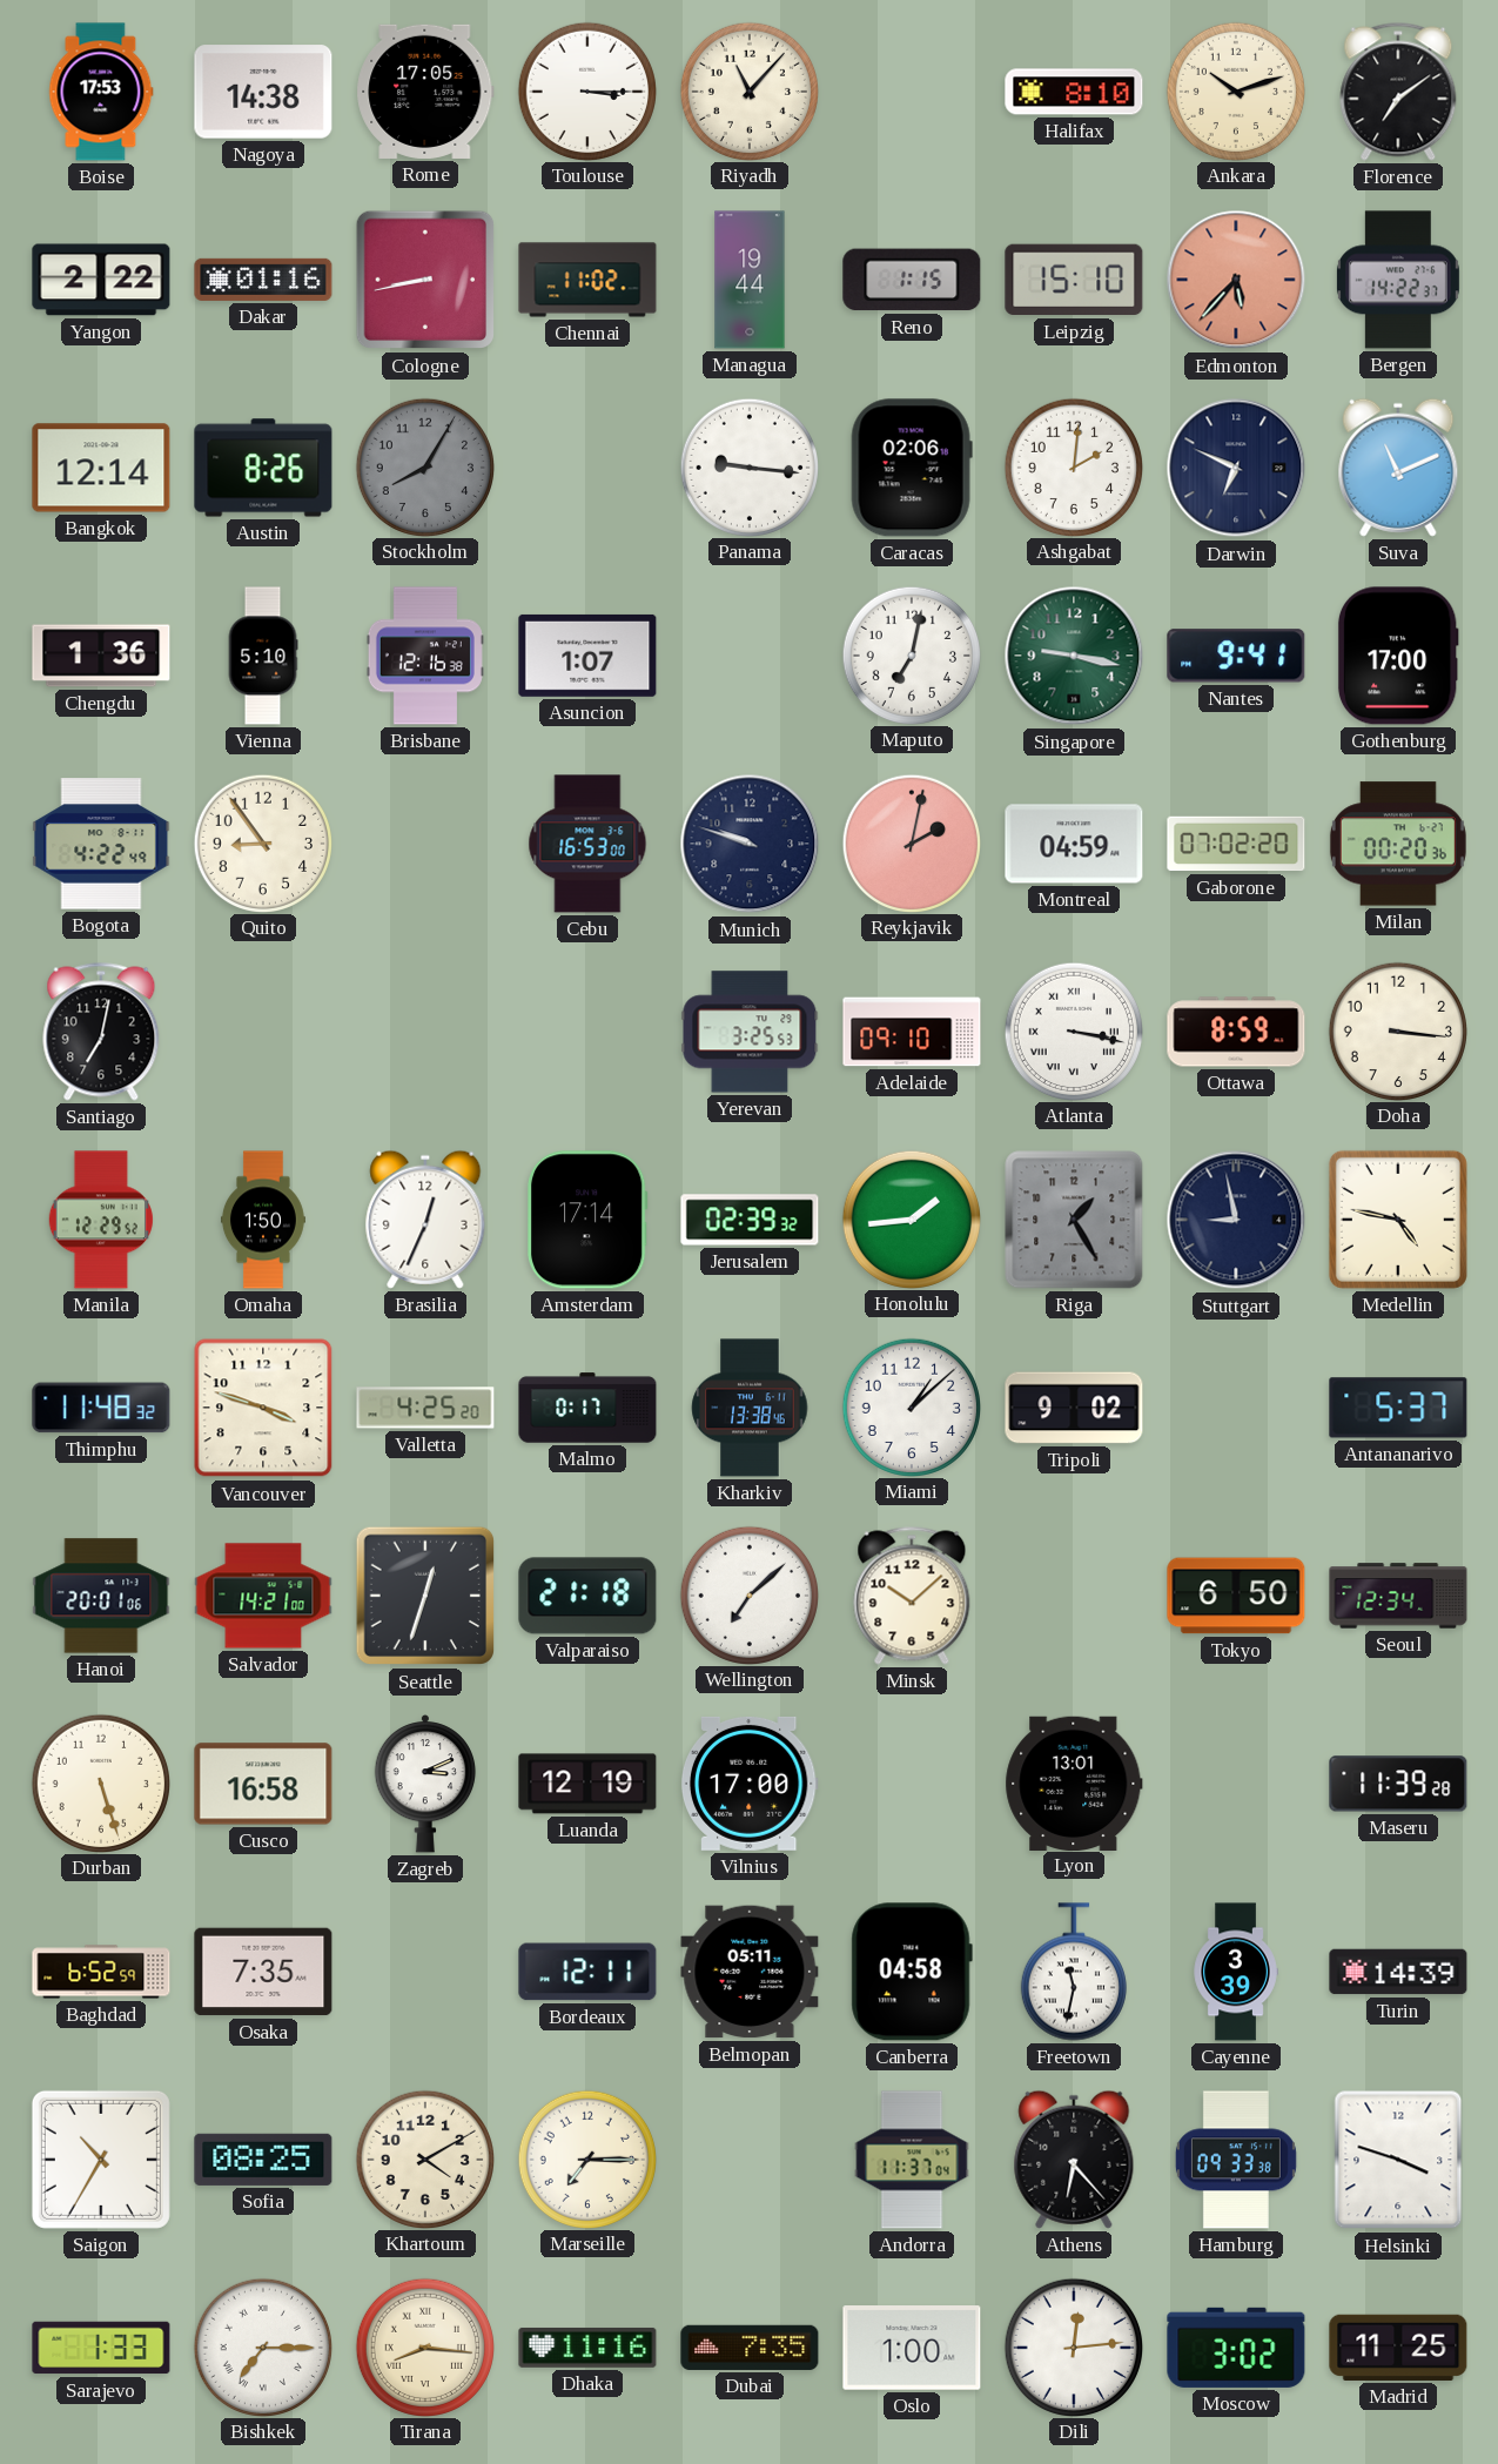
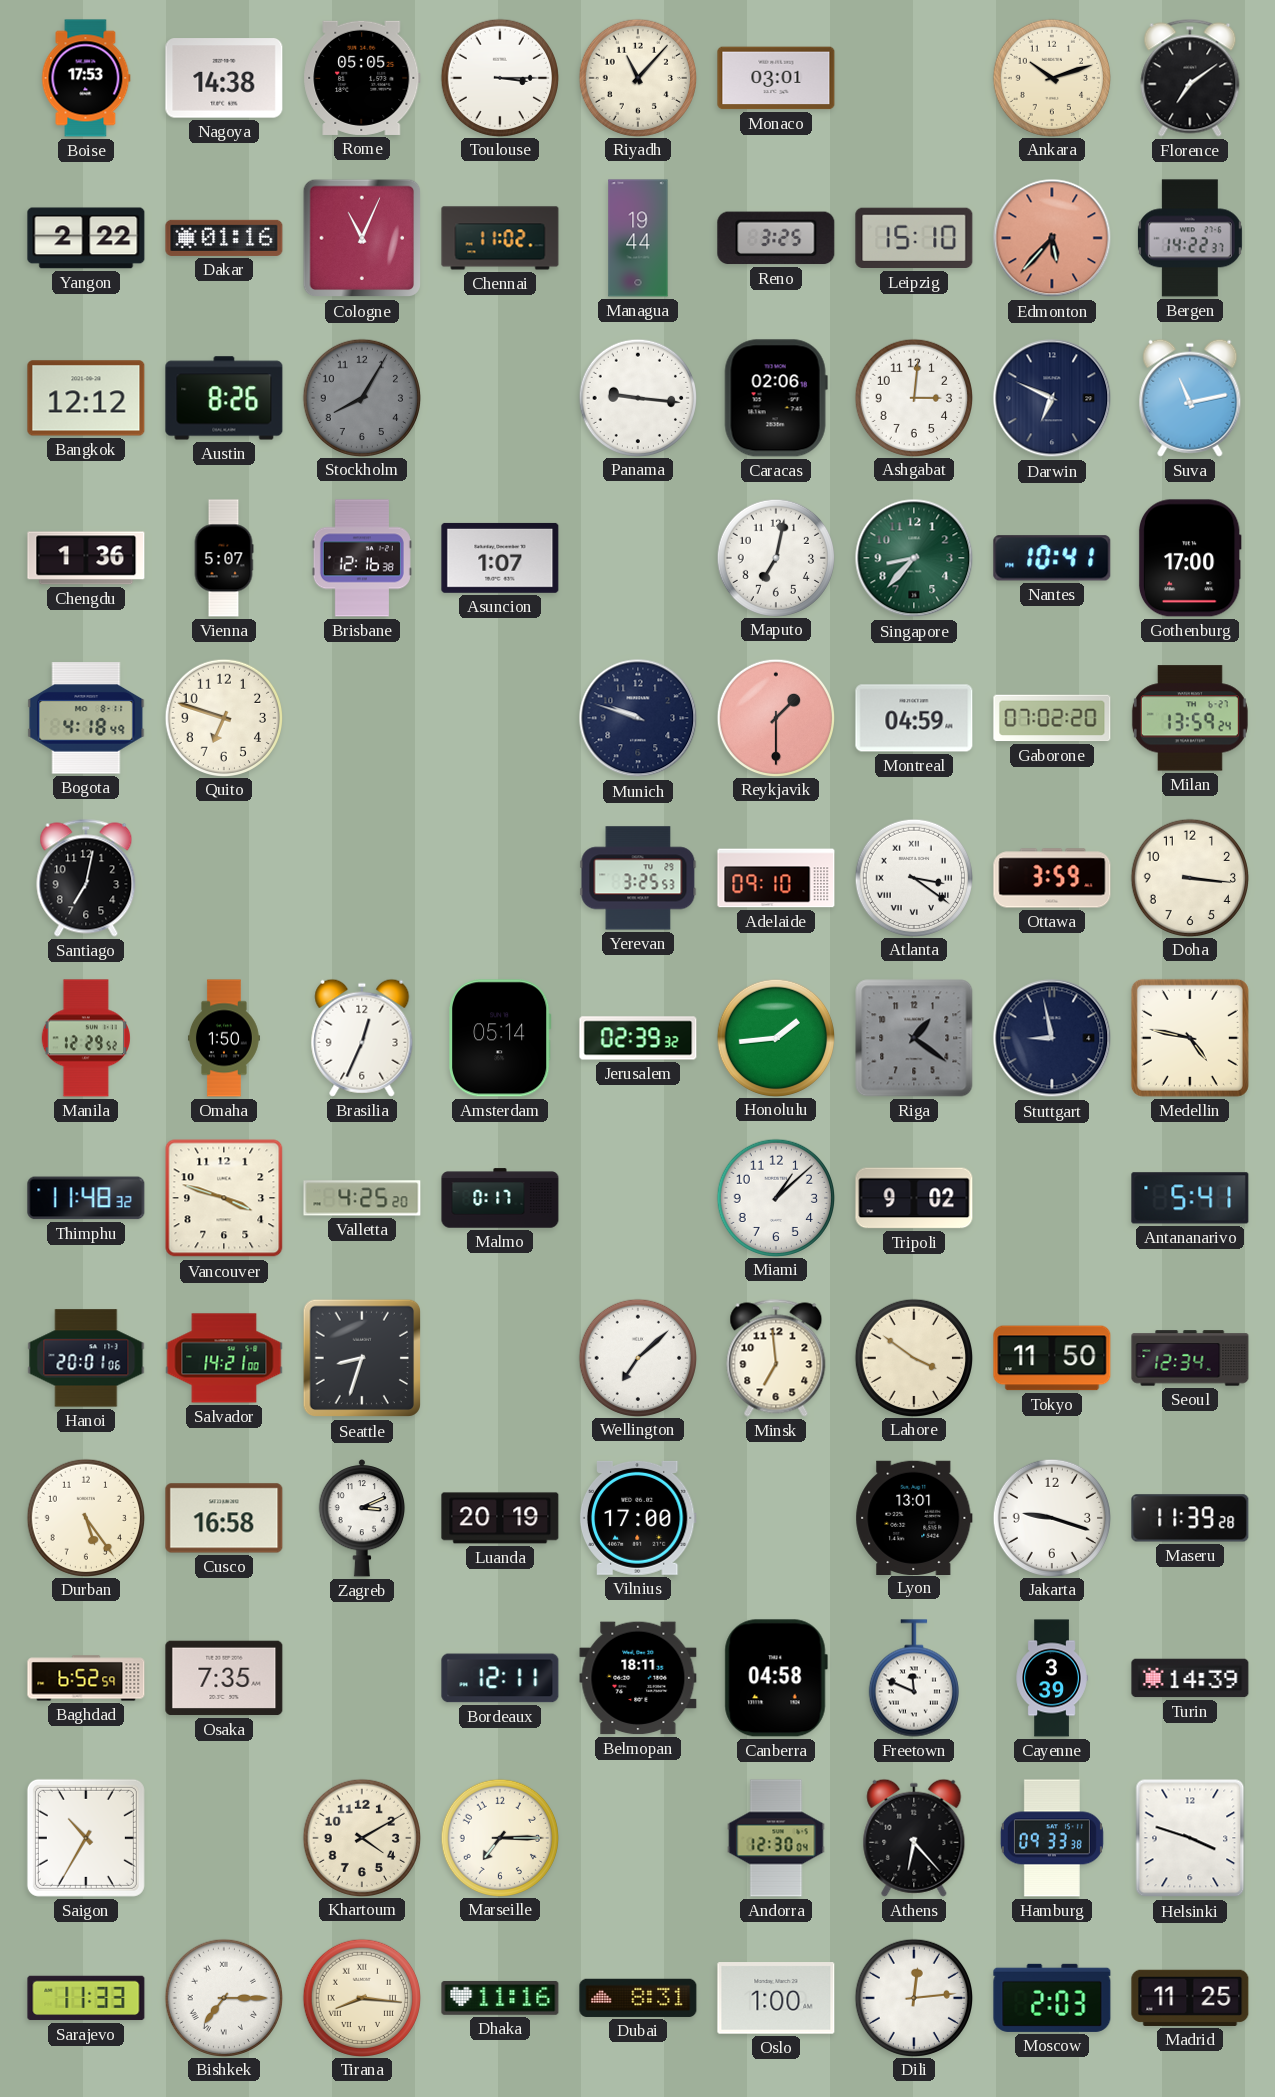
Rome: 17:05 -> 05:05 (362, 78)
Monaco: none -> 03:01 (776, 78)
Halifax: 8:10 -> none (1074, 92)
Cologne: 8:43 -> 11:04 (362, 238)
Reno: 1:15 -> 3:25 (776, 238)
Bangkok: 12:14 -> 12:12 (86, 398)
Ashgabat: 2:01 -> 3:01 (913, 397)
Suva: 11:11 -> 11:13 (1190, 398)
Vienna: 5:10 -> 5:07 (224, 558)
Singapore: 9:17 -> 8:37 (914, 558)
Nantes: 9:41 -> 10:41 (1052, 558)
Bogota: 4:22 -> 4:18 (86, 718)
Quito: 8:54 -> 6:48 (223, 717)
Cebu: 16:53 -> none (587, 844)
Reykjavik: 2:02 -> 1:30 (775, 717)
Milan: 00:20 -> 13:59 (1190, 718)
Atlanta: 3:17 -> 3:21 (913, 877)
Ottawa: 8:59 -> 3:59 (1052, 878)
Amsterdam: 17:14 -> 05:14 (501, 1038)
Riga: 1:25 -> 1:21 (914, 1038)
Kharkiv: 13:38 -> none (750, 1408)
Antananarivo: 5:37 -> 5:41 (1190, 1198)
Seattle: 12:33 -> 8:33 (362, 1358)
Valparaiso: 21:18 -> none (587, 1596)
Minsk: 10:08 -> 6:59 (776, 1358)
Lahore: none -> 3:51 (913, 1357)
Tokyo: 6:50 -> 11:50 (1052, 1358)
Durban: 5:27 -> 5:24 (85, 1517)
Luanda: 12:19 -> 20:19 (500, 1518)
Jakarta: none -> 9:18 (1051, 1517)
Belmopan: 05:11 -> 18:11 (638, 1678)
Freetown: 11:32 -> 11:49 (914, 1678)
Sofia: 08:25 -> none (263, 2160)
Andorra: 11:37 -> 12:30 (776, 1838)
Sarajevo: 1:33 -> 11:33 (86, 1998)
Dubai: 7:35 -> 8:31 (638, 1998)
Moscow: 3:02 -> 2:03 (1052, 1998)
